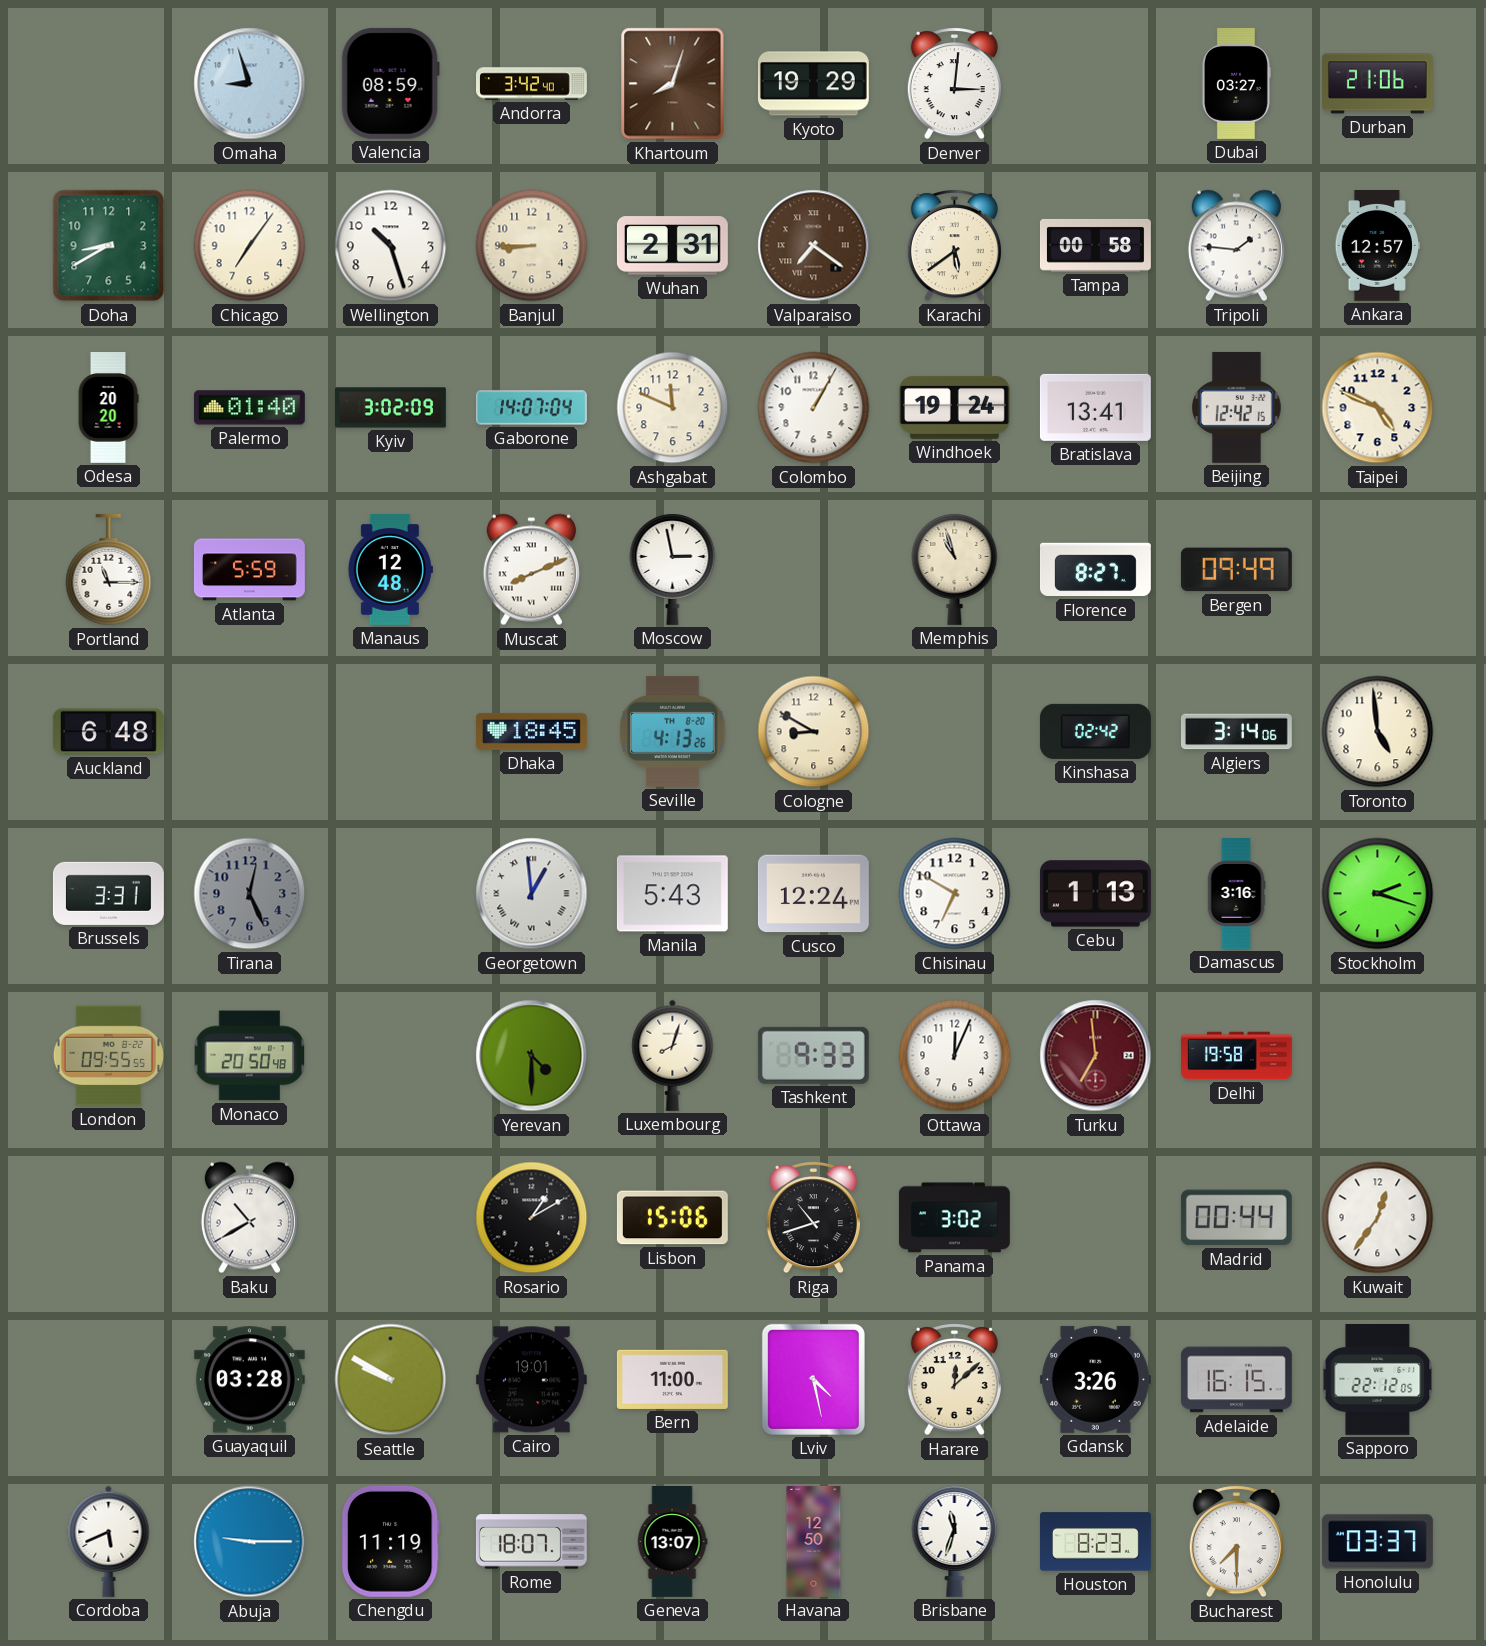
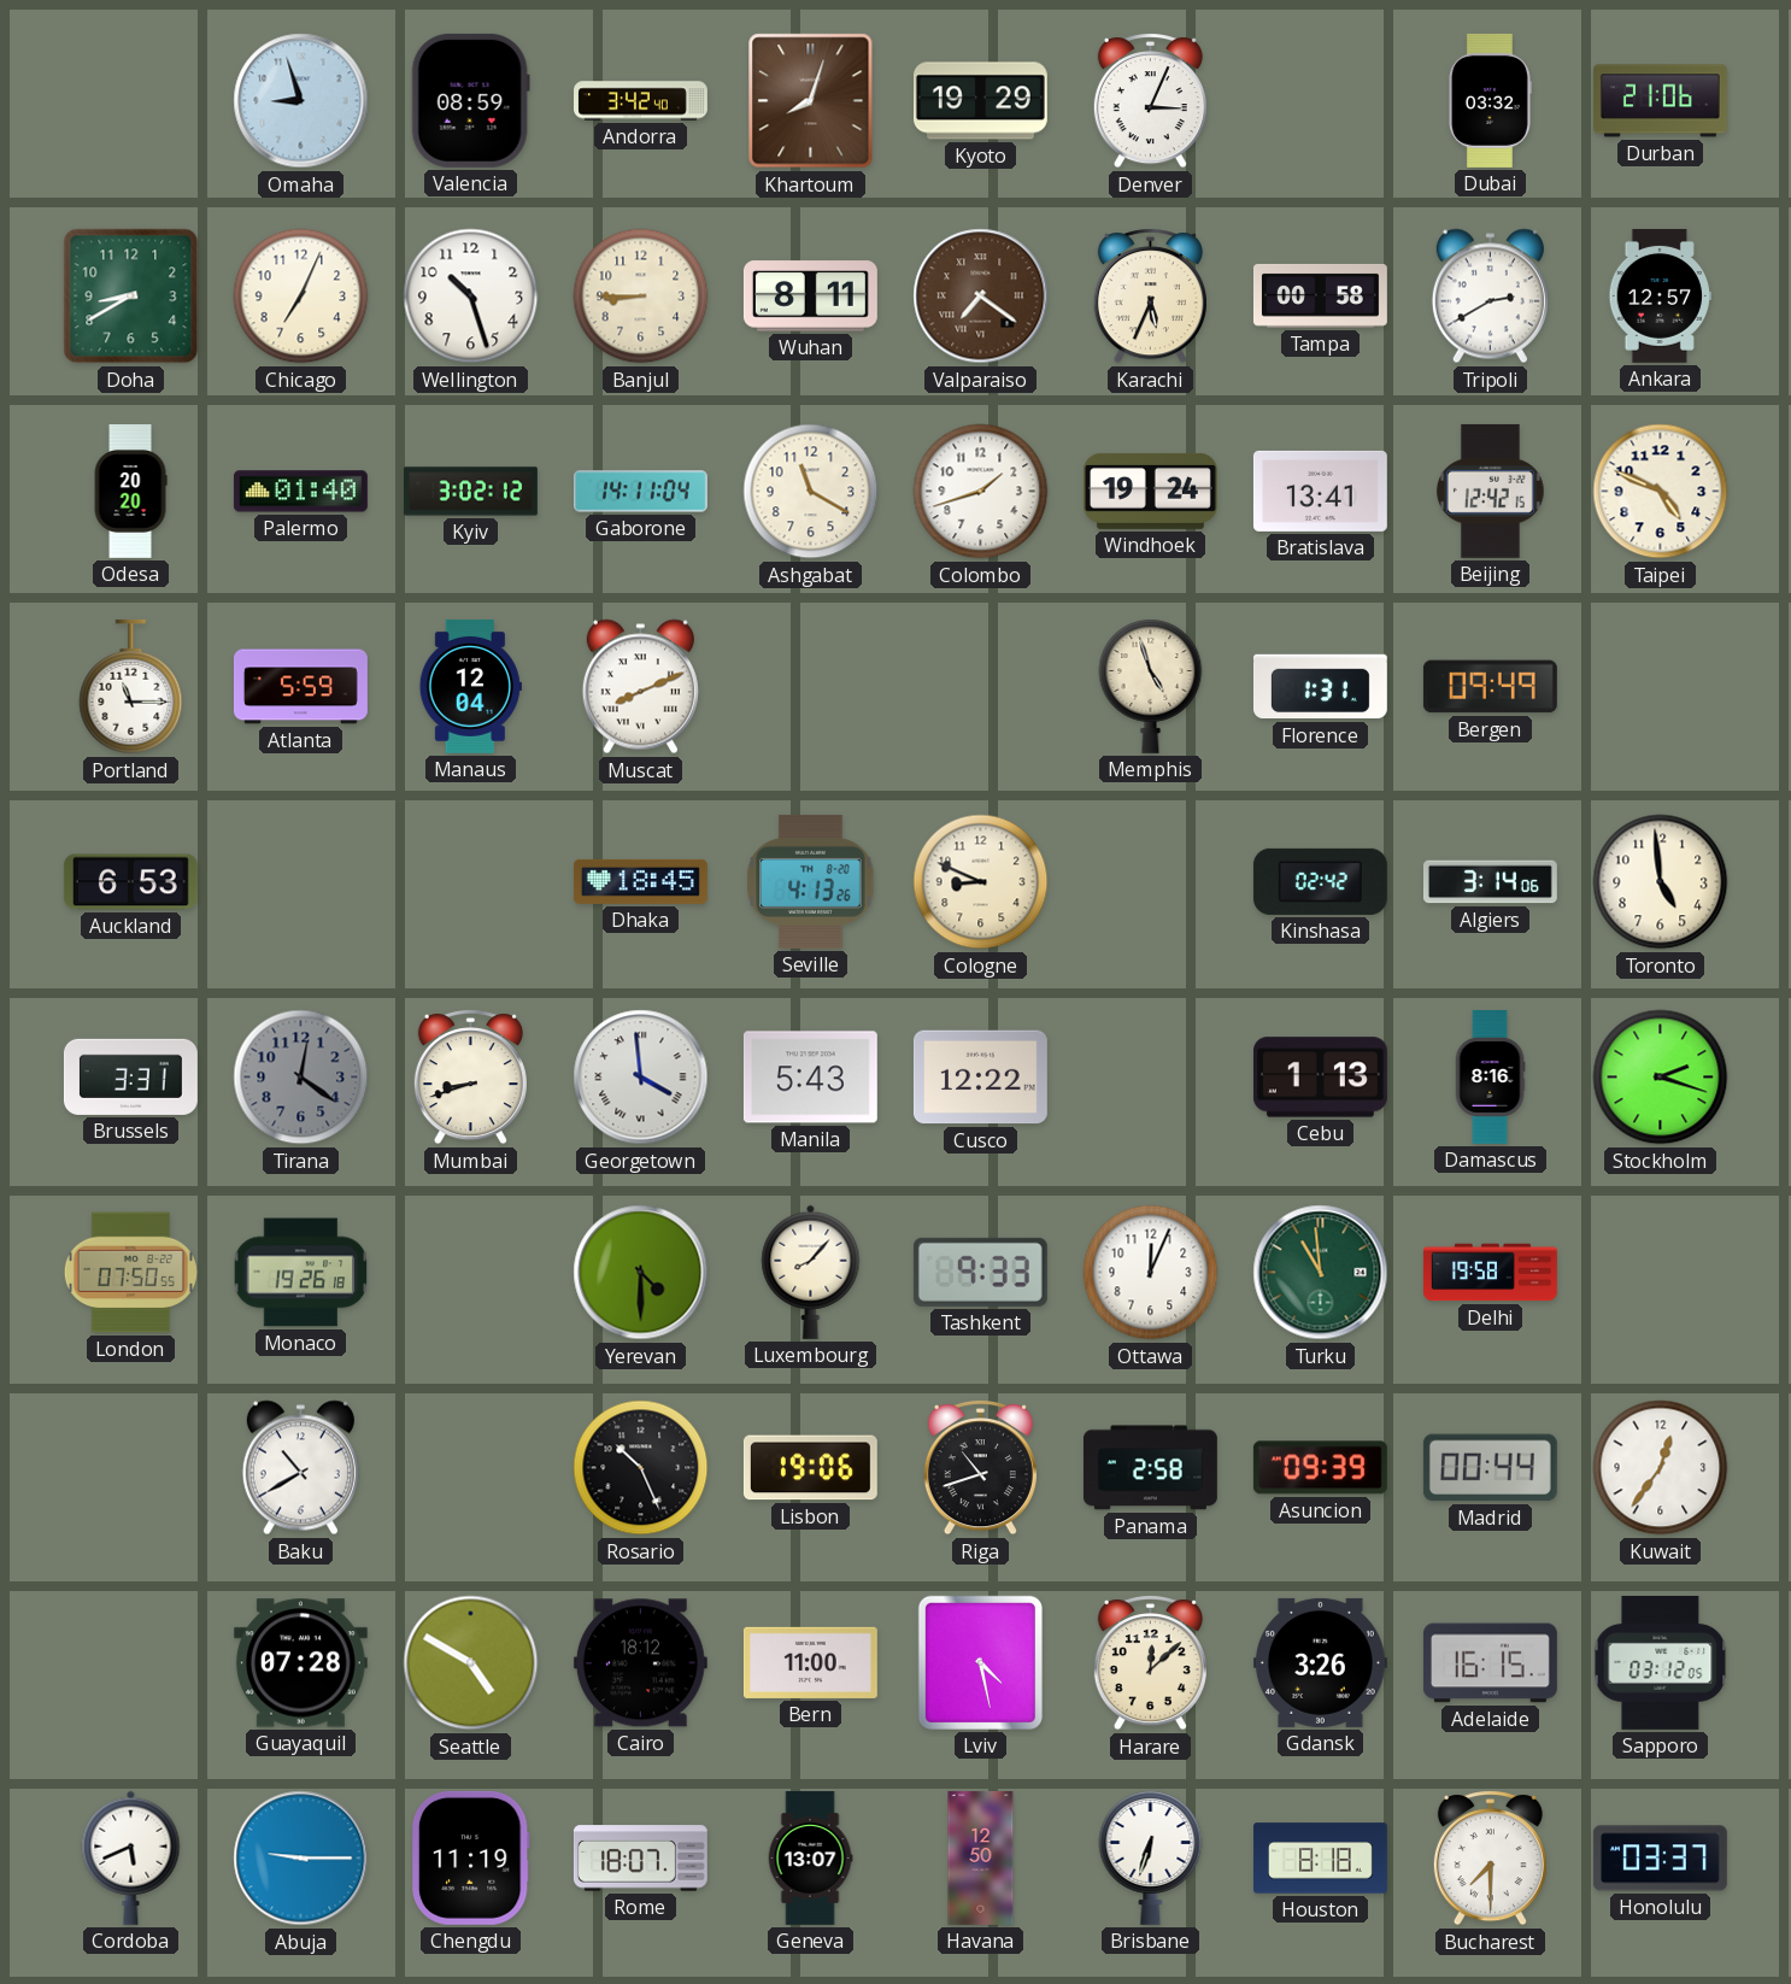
Denver: 3:01 -> 3:04 (1150, 101)
Dubai: 03:27 -> 03:32 (1490, 100)
Chicago: 7:06 -> 7:04 (301, 297)
Wuhan: 2:31 -> 8:11 (810, 297)
Karachi: 5:39 -> 5:34 (1150, 297)
Tripoli: 1:46 -> 2:40 (1490, 297)
Kyiv: 3:02:09 -> 3:02:12 (471, 492)
Gaborone: 14:07 -> 14:11 (640, 492)
Ashgabat: 11:49 -> 11:20 (811, 492)
Colombo: 1:05 -> 1:42 (981, 492)
Manaus: 12:48 -> 12:04 (470, 686)
Moscow: 2:58 -> none (673, 569)
Memphis: 10:57 -> 4:57 (1151, 686)
Florence: 8:27 -> 1:31 (1320, 687)
Auckland: 6:48 -> 6:53 (130, 882)
Cologne: 8:50 -> 8:49 (981, 882)
Tirana: 12:26 -> 12:21 (301, 1078)
Mumbai: none -> 8:42 (470, 1078)
Georgetown: 12:59 -> 3:59 (641, 1078)
Cusco: 12:24 -> 12:22 (980, 1078)
Chisinau: 6:50 -> none (955, 894)
Damascus: 3:16 -> 8:16 (1490, 1078)
London: 09:55 -> 07:50 (130, 1273)
Monaco: 20:50 -> 19:26 (301, 1273)
Luxembourg: 8:03 -> 8:07 (811, 1272)
Turku: 6:59 -> 10:59 (1321, 1273)
Turku dial: burgundy -> green (1321, 1273)
Rosario: 1:10 -> 10:26 (641, 1468)
Lisbon: 15:06 -> 19:06 (810, 1468)
Panama: 3:02 -> 2:58 (1150, 1468)
Asuncion: none -> 09:39 (1320, 1468)
Guayaquil: 03:28 -> 07:28 (300, 1663)
Seattle: 9:50 -> 4:50 (471, 1663)
Cairo: 19:01 -> 18:12 (640, 1663)
Sapporo: 22:12 -> 03:12 (1661, 1662)
Brisbane: 11:33 -> 6:33 (1151, 1857)
Houston: 8:23 -> 8:18 (1320, 1859)
